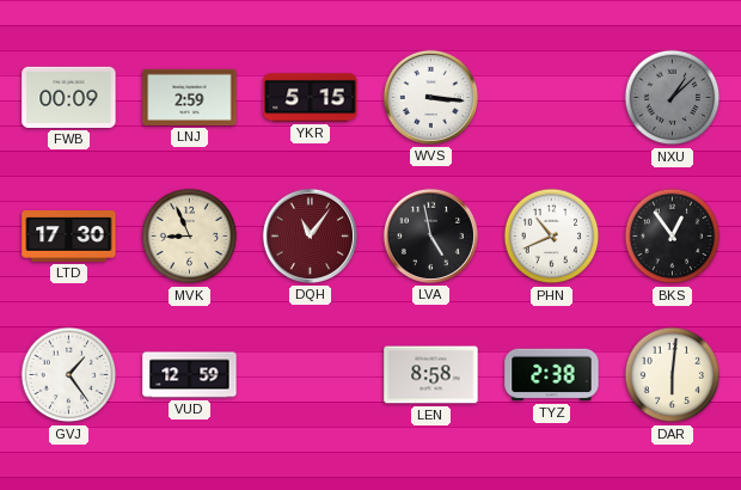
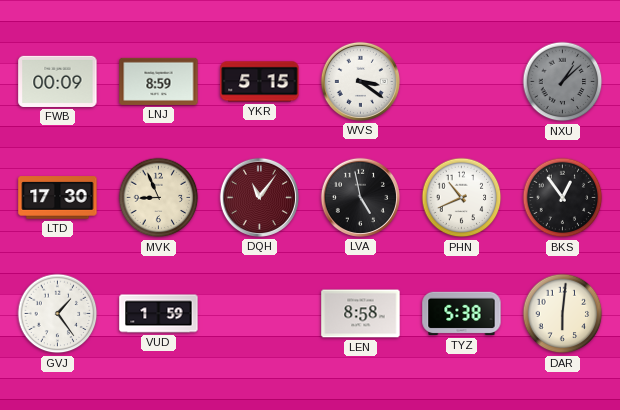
LNJ: 2:59 -> 8:59 (159, 81)
WVS: 3:16 -> 3:21 (360, 81)
VUD: 12:59 -> 1:59 (159, 314)
TYZ: 2:38 -> 5:38 (462, 314)
